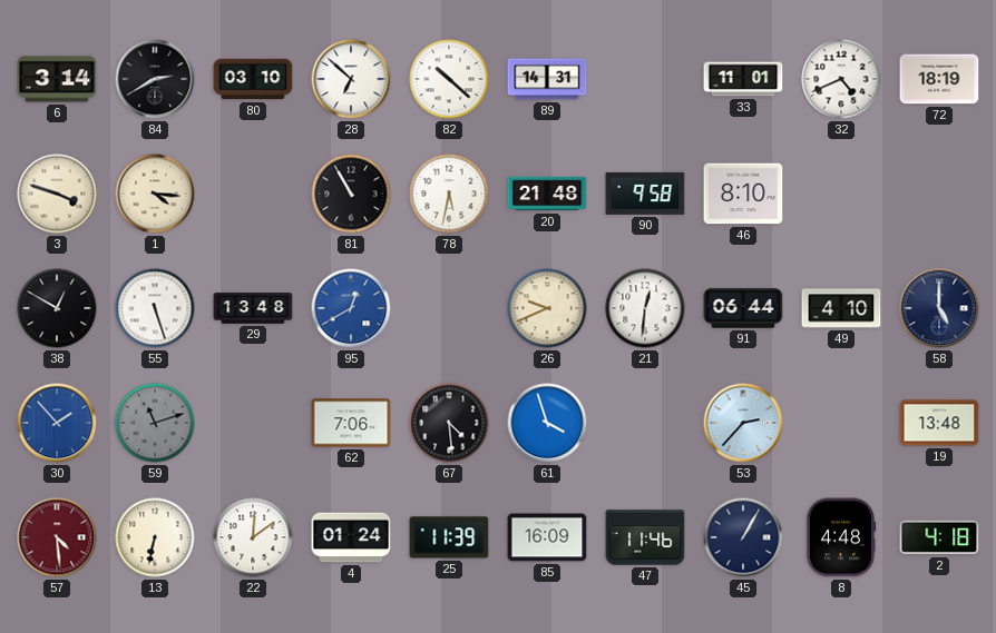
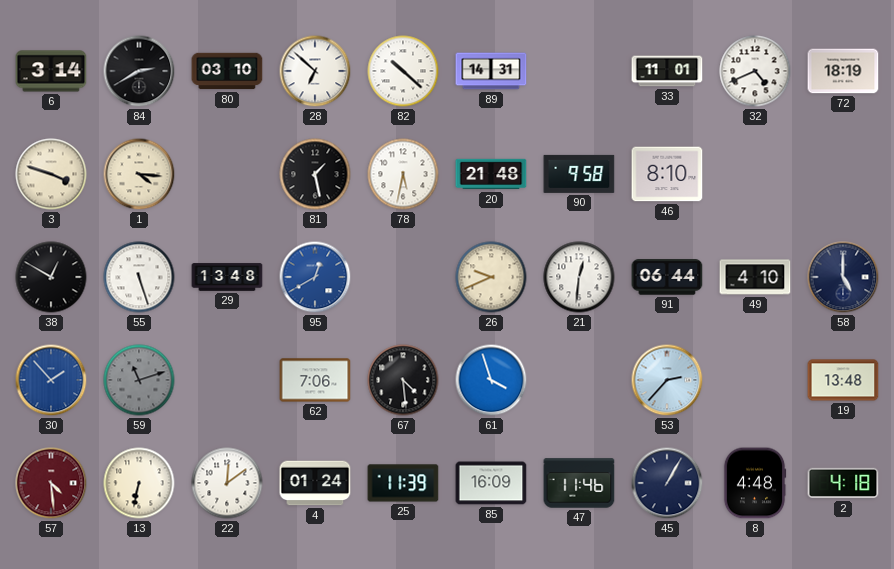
81: 10:55 -> 1:28 (315, 174)
